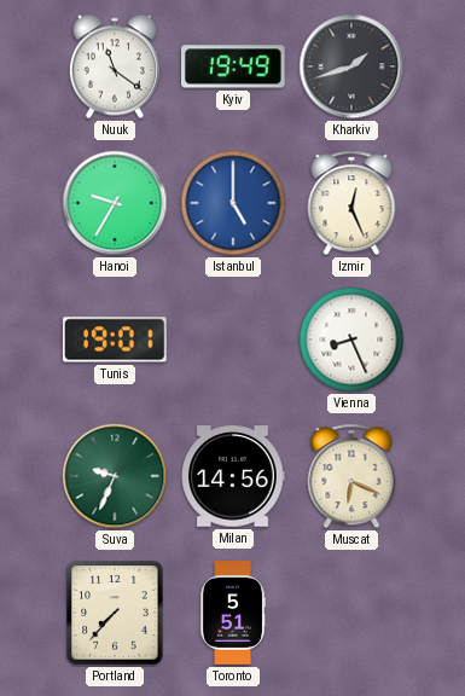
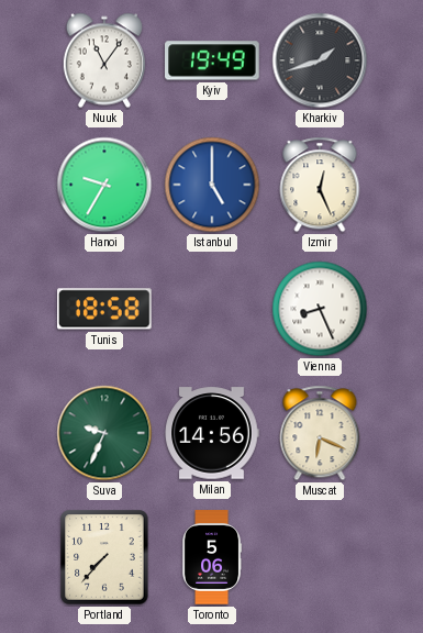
Nuuk: 11:21 -> 11:06 (104, 60)
Tunis: 19:01 -> 18:58 (105, 309)
Toronto: 5:51 -> 5:06 (212, 557)
